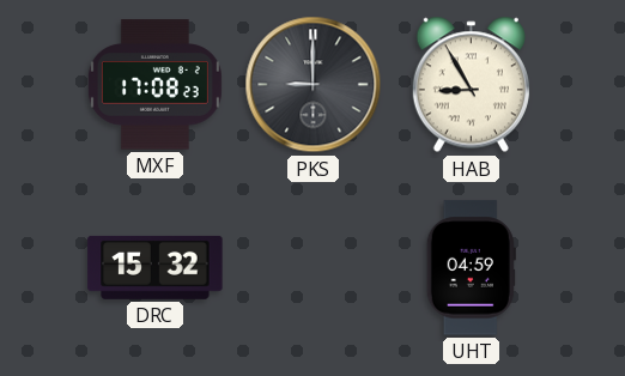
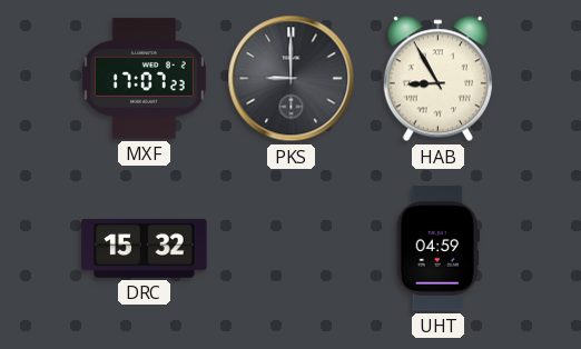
MXF: 17:08 -> 17:07 (144, 79)
